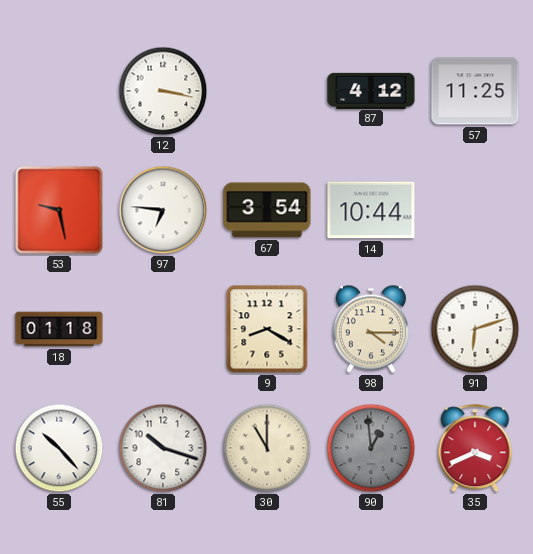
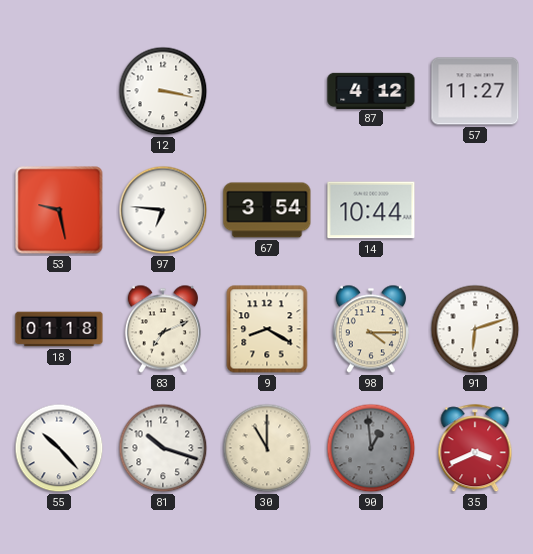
57: 11:25 -> 11:27 (475, 91)
83: none -> 7:11 (163, 329)
